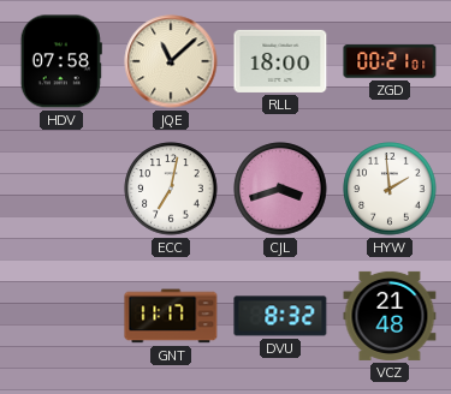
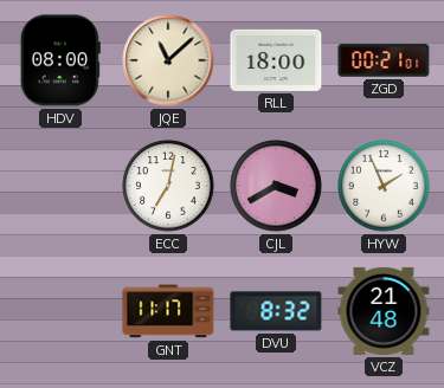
HDV: 07:58 -> 08:00 (60, 60)
CJL: 3:42 -> 3:40 (276, 186)
HYW: 1:59 -> 1:56 (384, 186)
